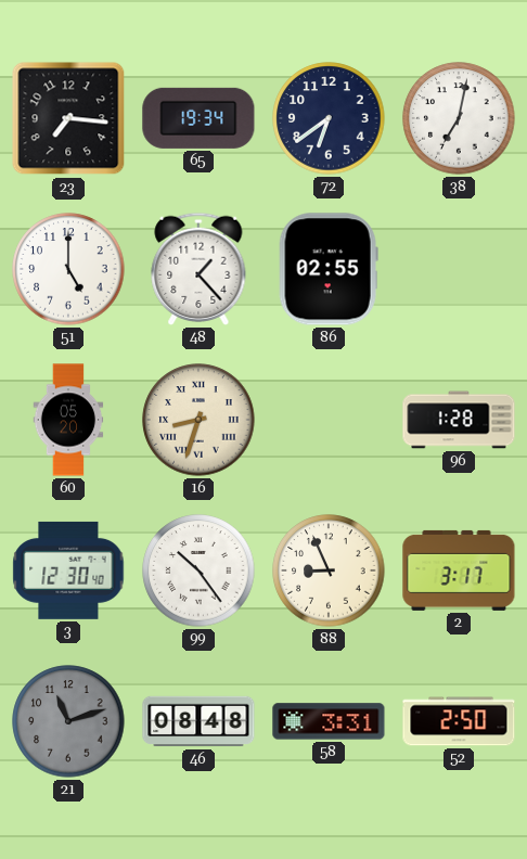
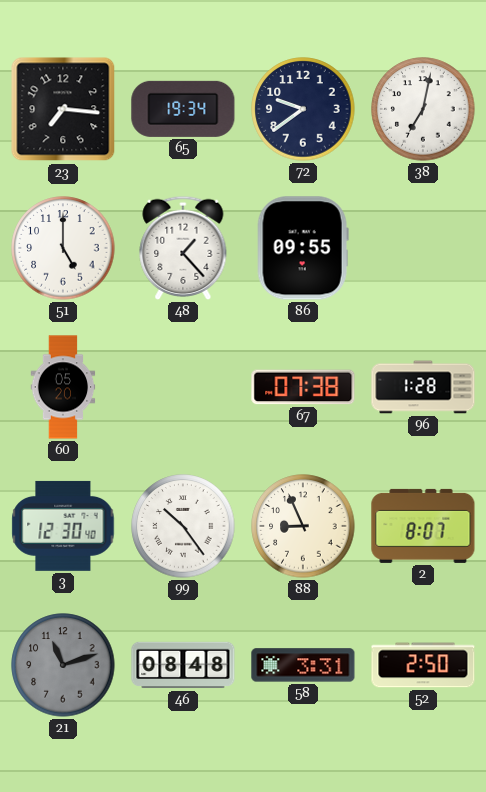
72: 6:39 -> 9:39 (303, 109)
86: 02:55 -> 09:55 (303, 248)
16: 8:33 -> none (198, 420)
67: none -> 07:38 (303, 387)
2: 3:17 -> 8:07 (423, 526)
